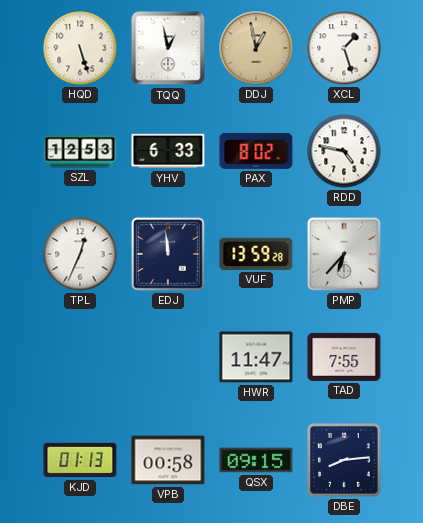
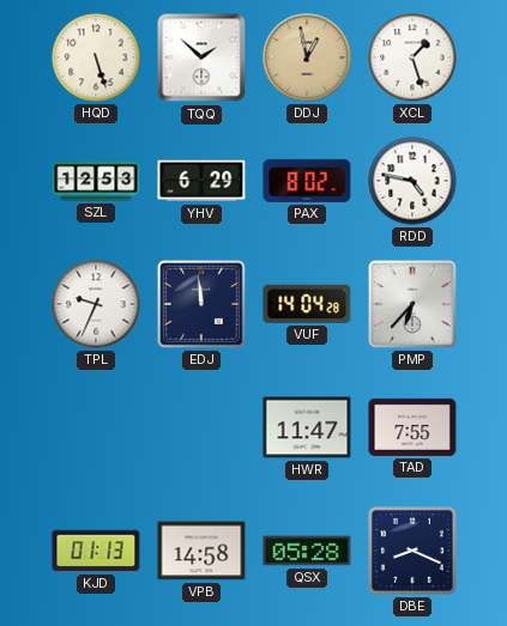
TQQ: 12:58 -> 1:52 (201, 57)
YHV: 6:33 -> 6:29 (201, 181)
TPL: 12:34 -> 9:34 (96, 304)
VUF: 13:59 -> 14:04 (307, 304)
VPB: 00:58 -> 14:58 (201, 551)
QSX: 09:15 -> 05:28 (307, 551)
DBE: 8:14 -> 8:19 (414, 552)
